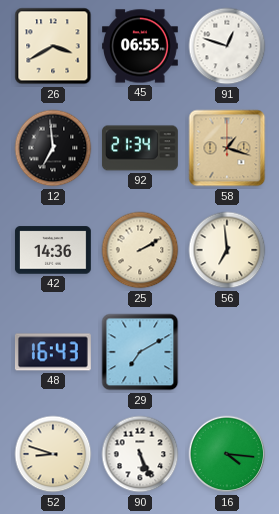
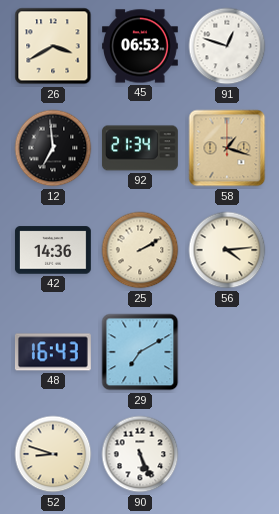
45: 06:55 -> 06:53 (141, 46)
56: 6:59 -> 4:14 (227, 250)
16: 4:16 -> none (227, 454)
